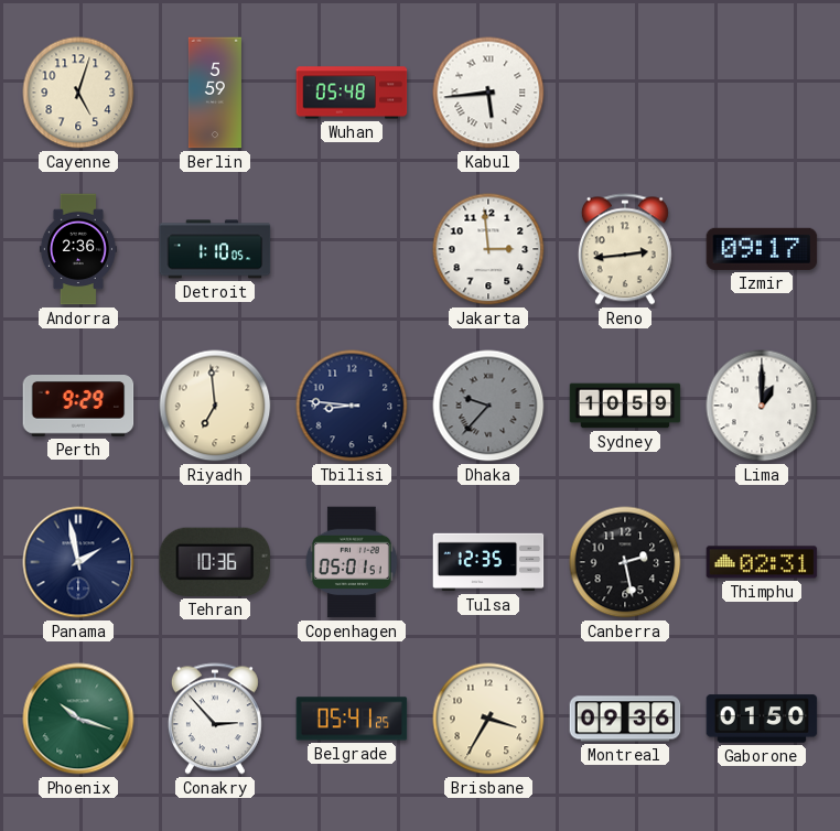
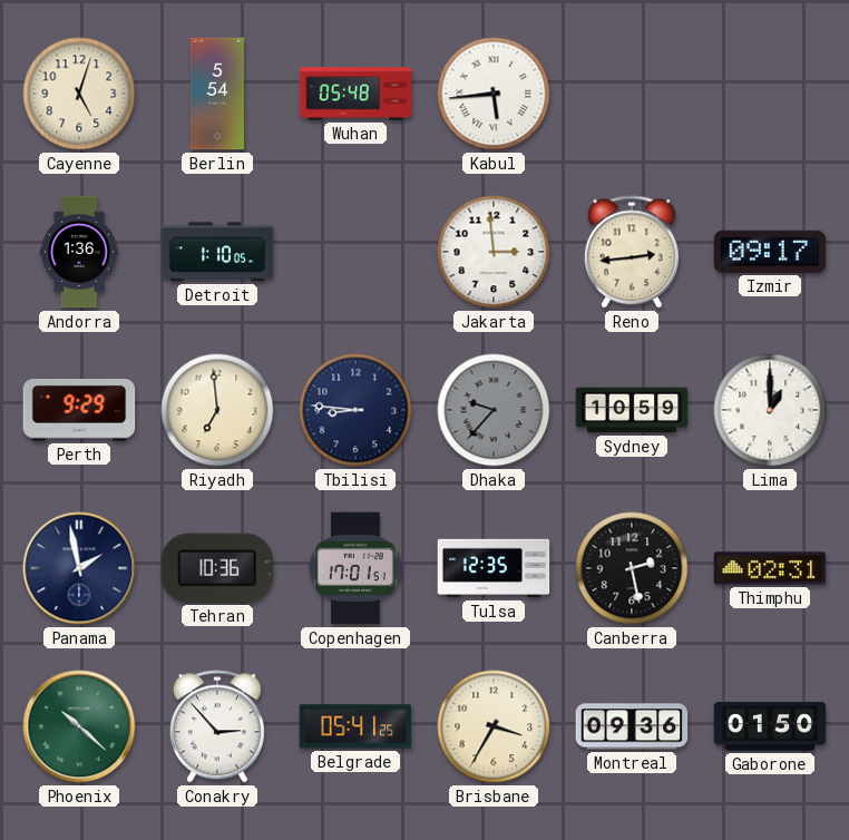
Berlin: 5:59 -> 5:54 (217, 94)
Andorra: 2:36 -> 1:36 (79, 252)
Copenhagen: 05:01 -> 17:01 (355, 568)
Phoenix: 10:18 -> 10:22 (79, 726)
